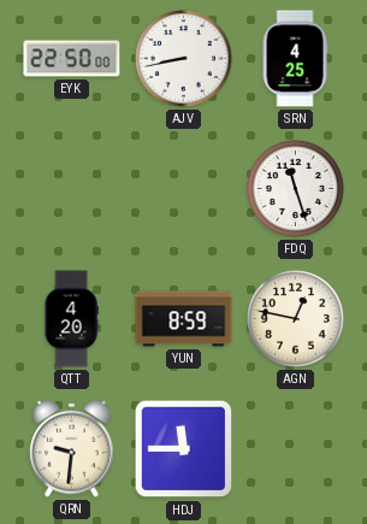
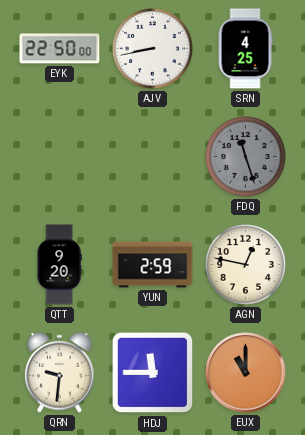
FDQ dial: white -> grey (246, 157)
QTT: 4:20 -> 9:20 (59, 265)
YUN: 8:59 -> 2:59 (153, 265)
EUX: none -> 11:00 (246, 373)
